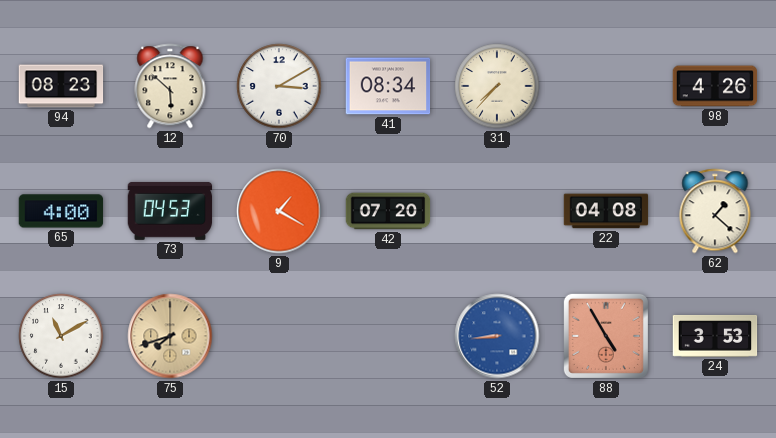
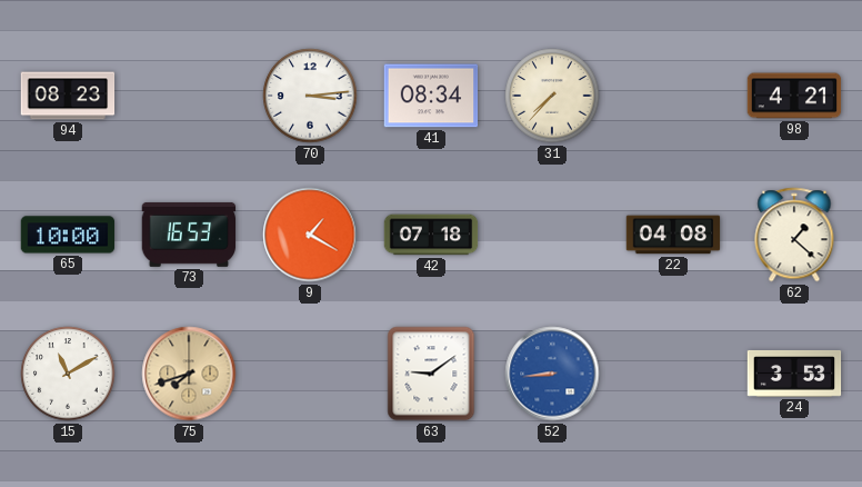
12: 5:52 -> none (170, 86)
70: 3:10 -> 3:14 (310, 96)
98: 4:26 -> 4:21 (794, 96)
65: 4:00 -> 10:00 (68, 235)
73: 04:53 -> 16:53 (189, 235)
42: 07:20 -> 07:18 (431, 235)
63: none -> 9:09 (431, 374)
88: 4:55 -> none (606, 336)
